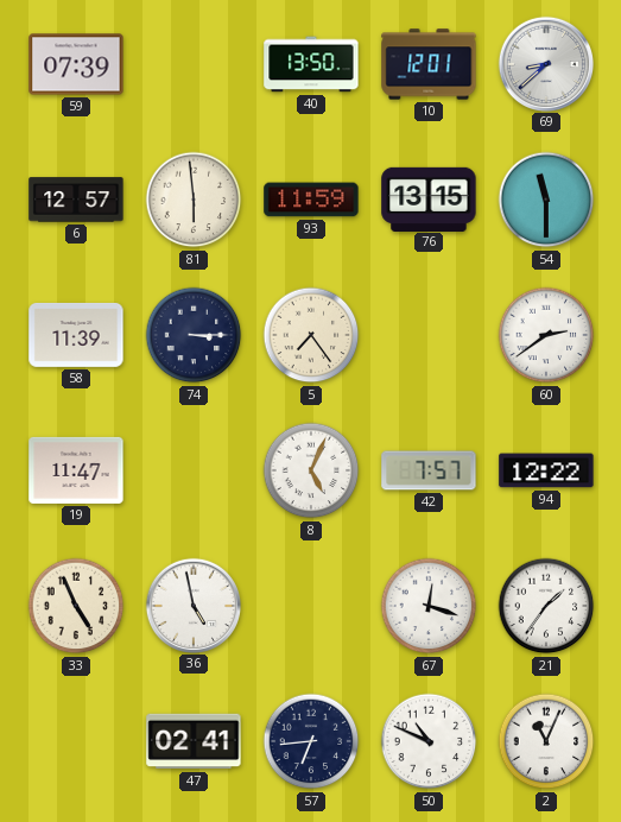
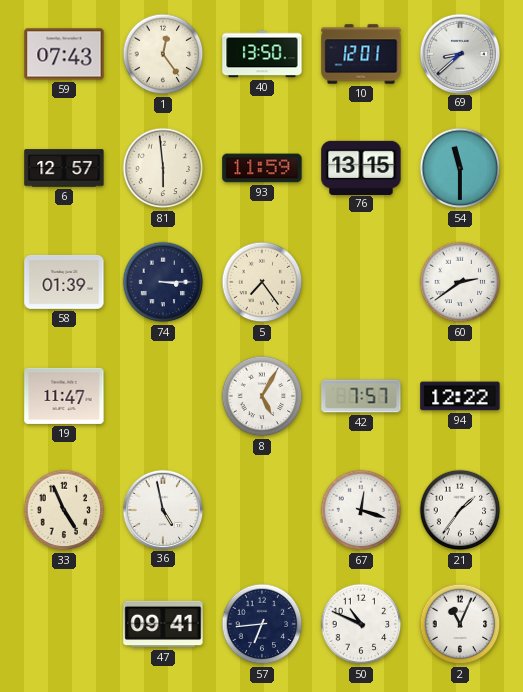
59: 07:39 -> 07:43 (64, 54)
1: none -> 12:24 (163, 54)
58: 11:39 -> 01:39 (64, 282)
8: 5:04 -> 5:05 (262, 396)
47: 02:41 -> 09:41 (163, 624)
